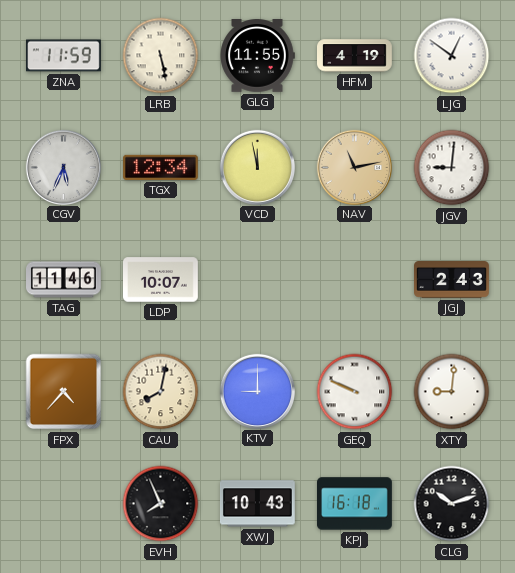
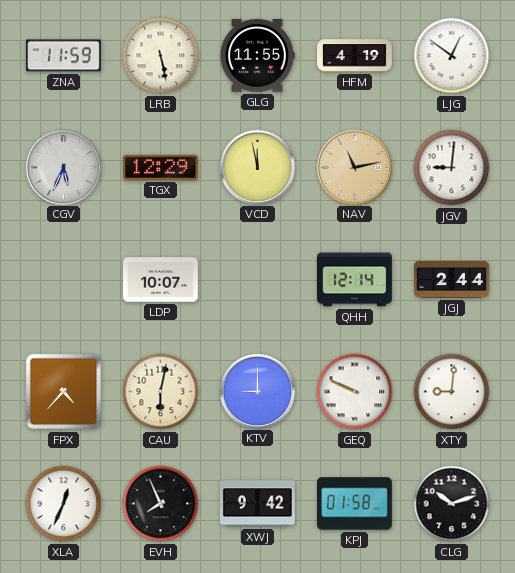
TGX: 12:34 -> 12:29 (161, 167)
TAG: 11:46 -> none (64, 280)
QHH: none -> 12:14 (355, 280)
JGJ: 2:43 -> 2:44 (452, 280)
CAU: 8:02 -> 6:02 (161, 392)
XLA: none -> 12:34 (64, 504)
XWJ: 10:43 -> 9:42 (257, 504)
KPJ: 16:18 -> 01:58 (355, 504)
